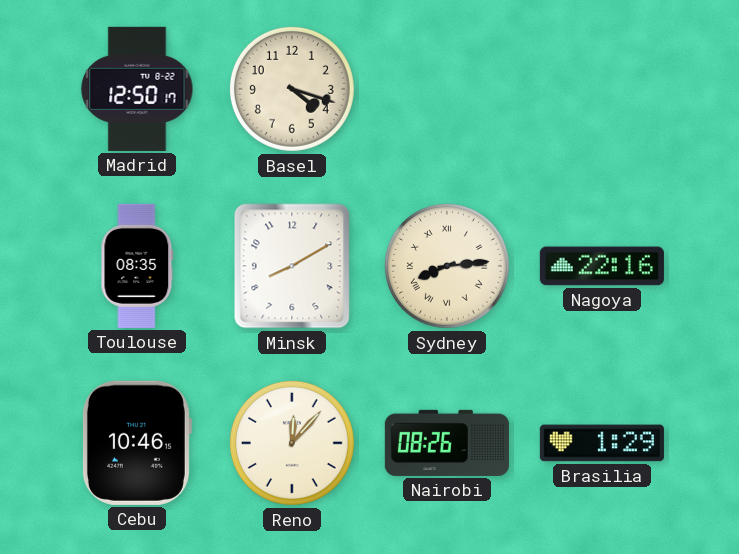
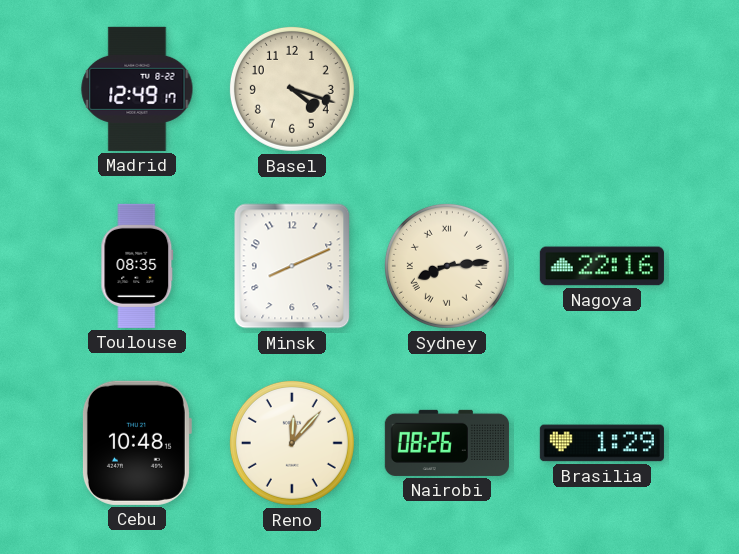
Madrid: 12:50 -> 12:49 (137, 89)
Minsk: 8:10 -> 8:11 (292, 266)
Cebu: 10:46 -> 10:48 (136, 443)
